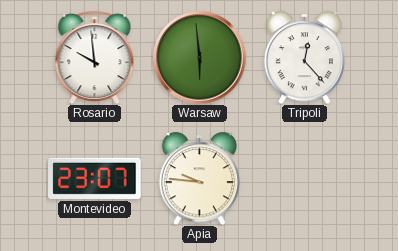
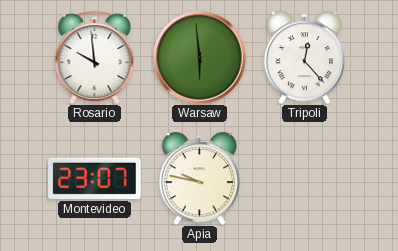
Apia: 9:46 -> 9:47 (199, 178)
